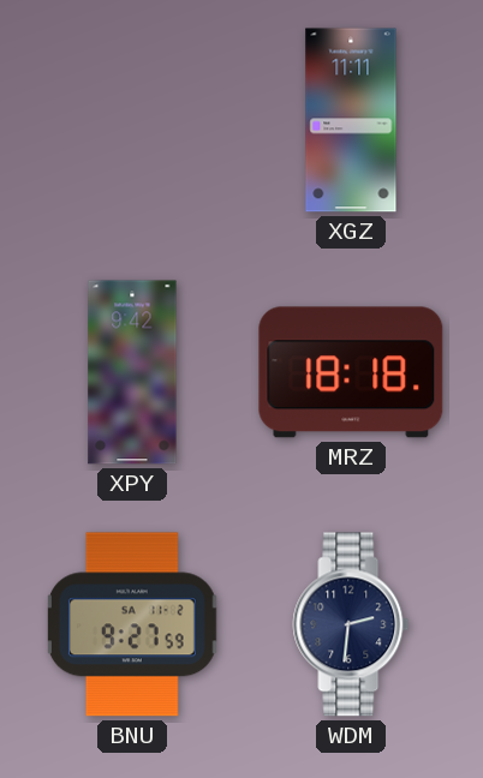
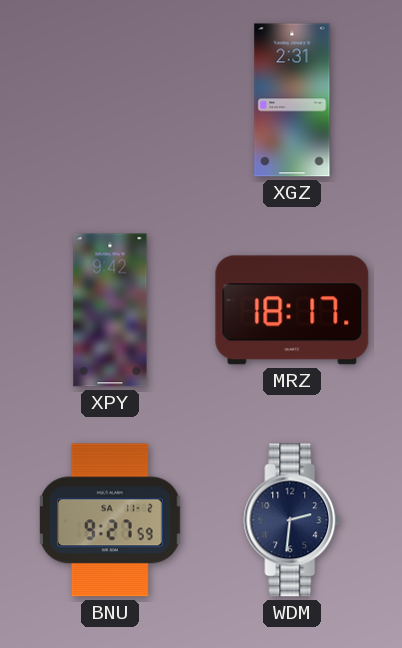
XGZ: 11:11 -> 2:31 (292, 100)
MRZ: 18:18 -> 18:17 (292, 310)
